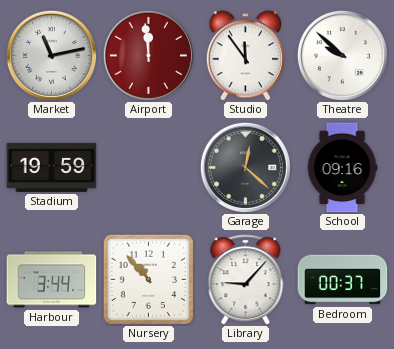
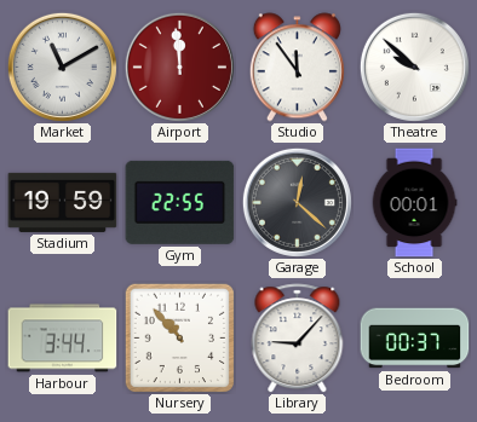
Market: 11:13 -> 11:10 (62, 67)
Gym: none -> 22:55 (180, 202)
School: 09:16 -> 00:01 (414, 203)
